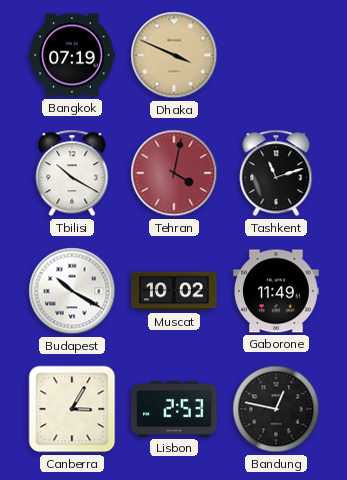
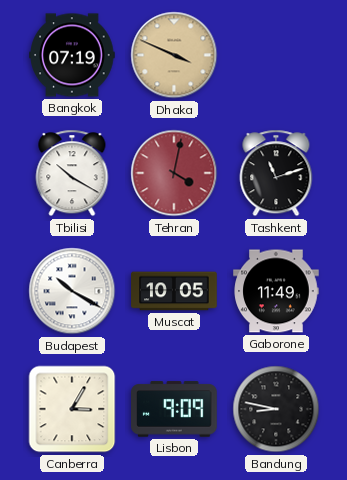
Muscat: 10:02 -> 10:05 (174, 291)
Lisbon: 2:53 -> 9:09 (174, 409)
Bandung: 12:47 -> 8:47 (276, 409)
